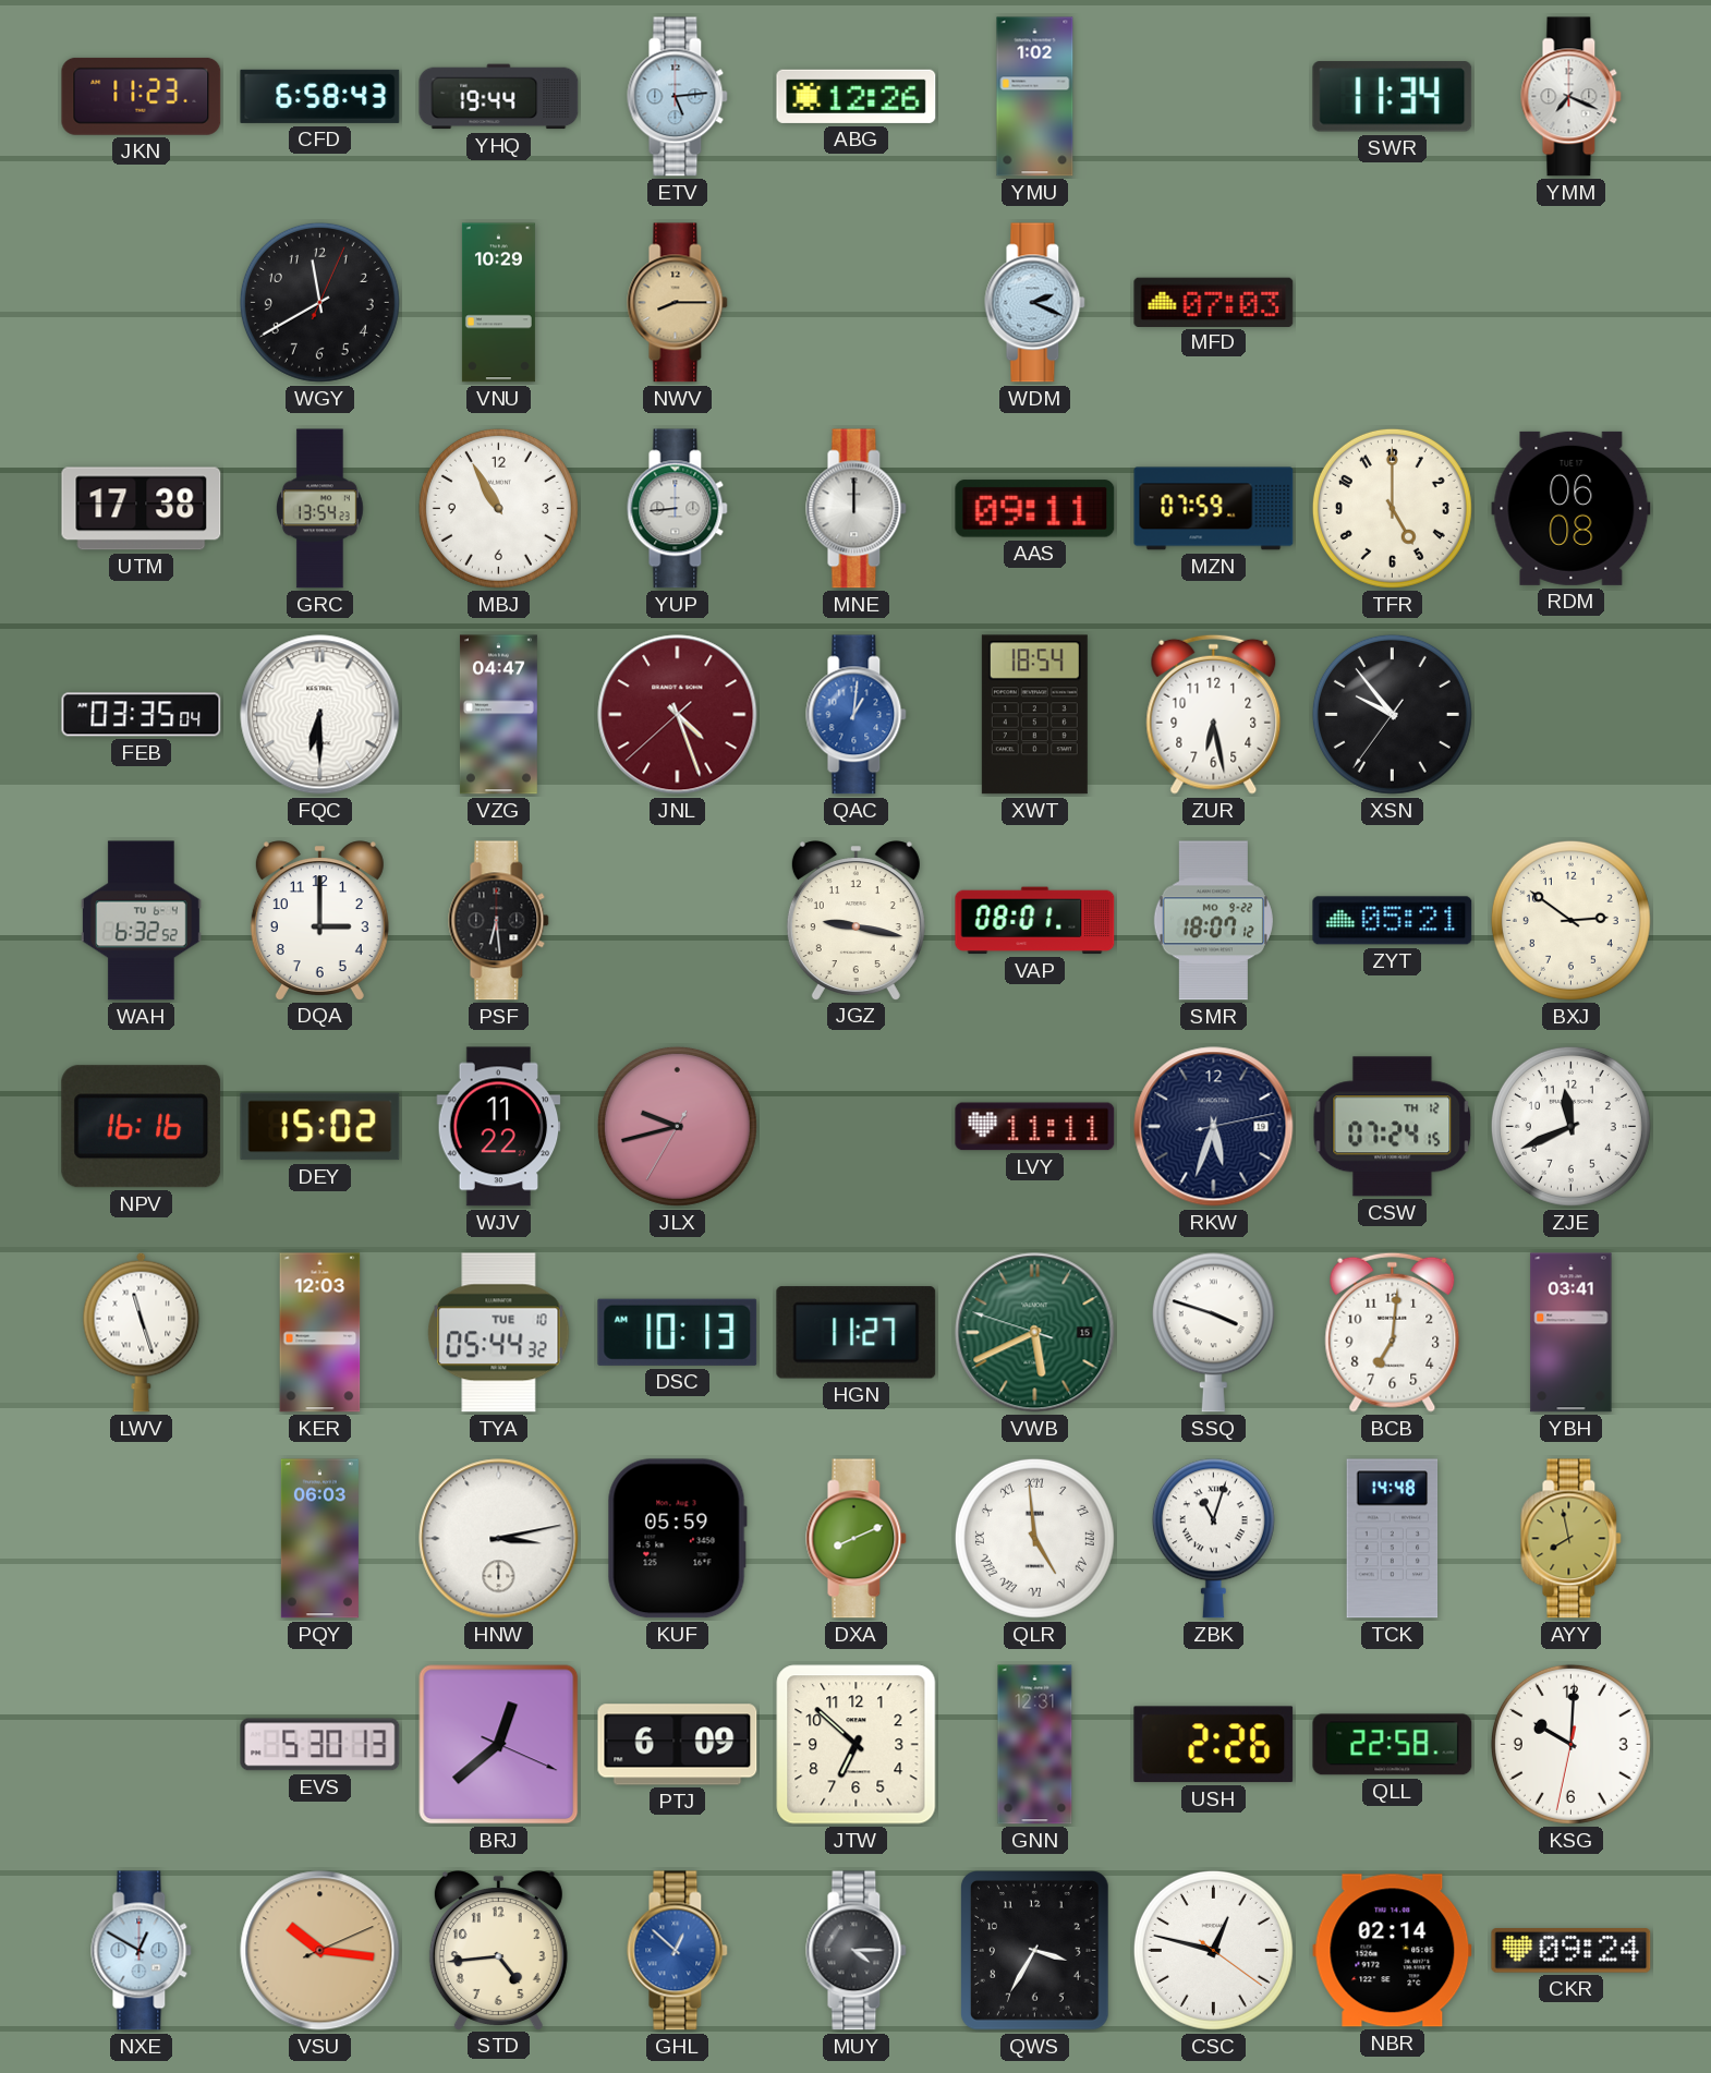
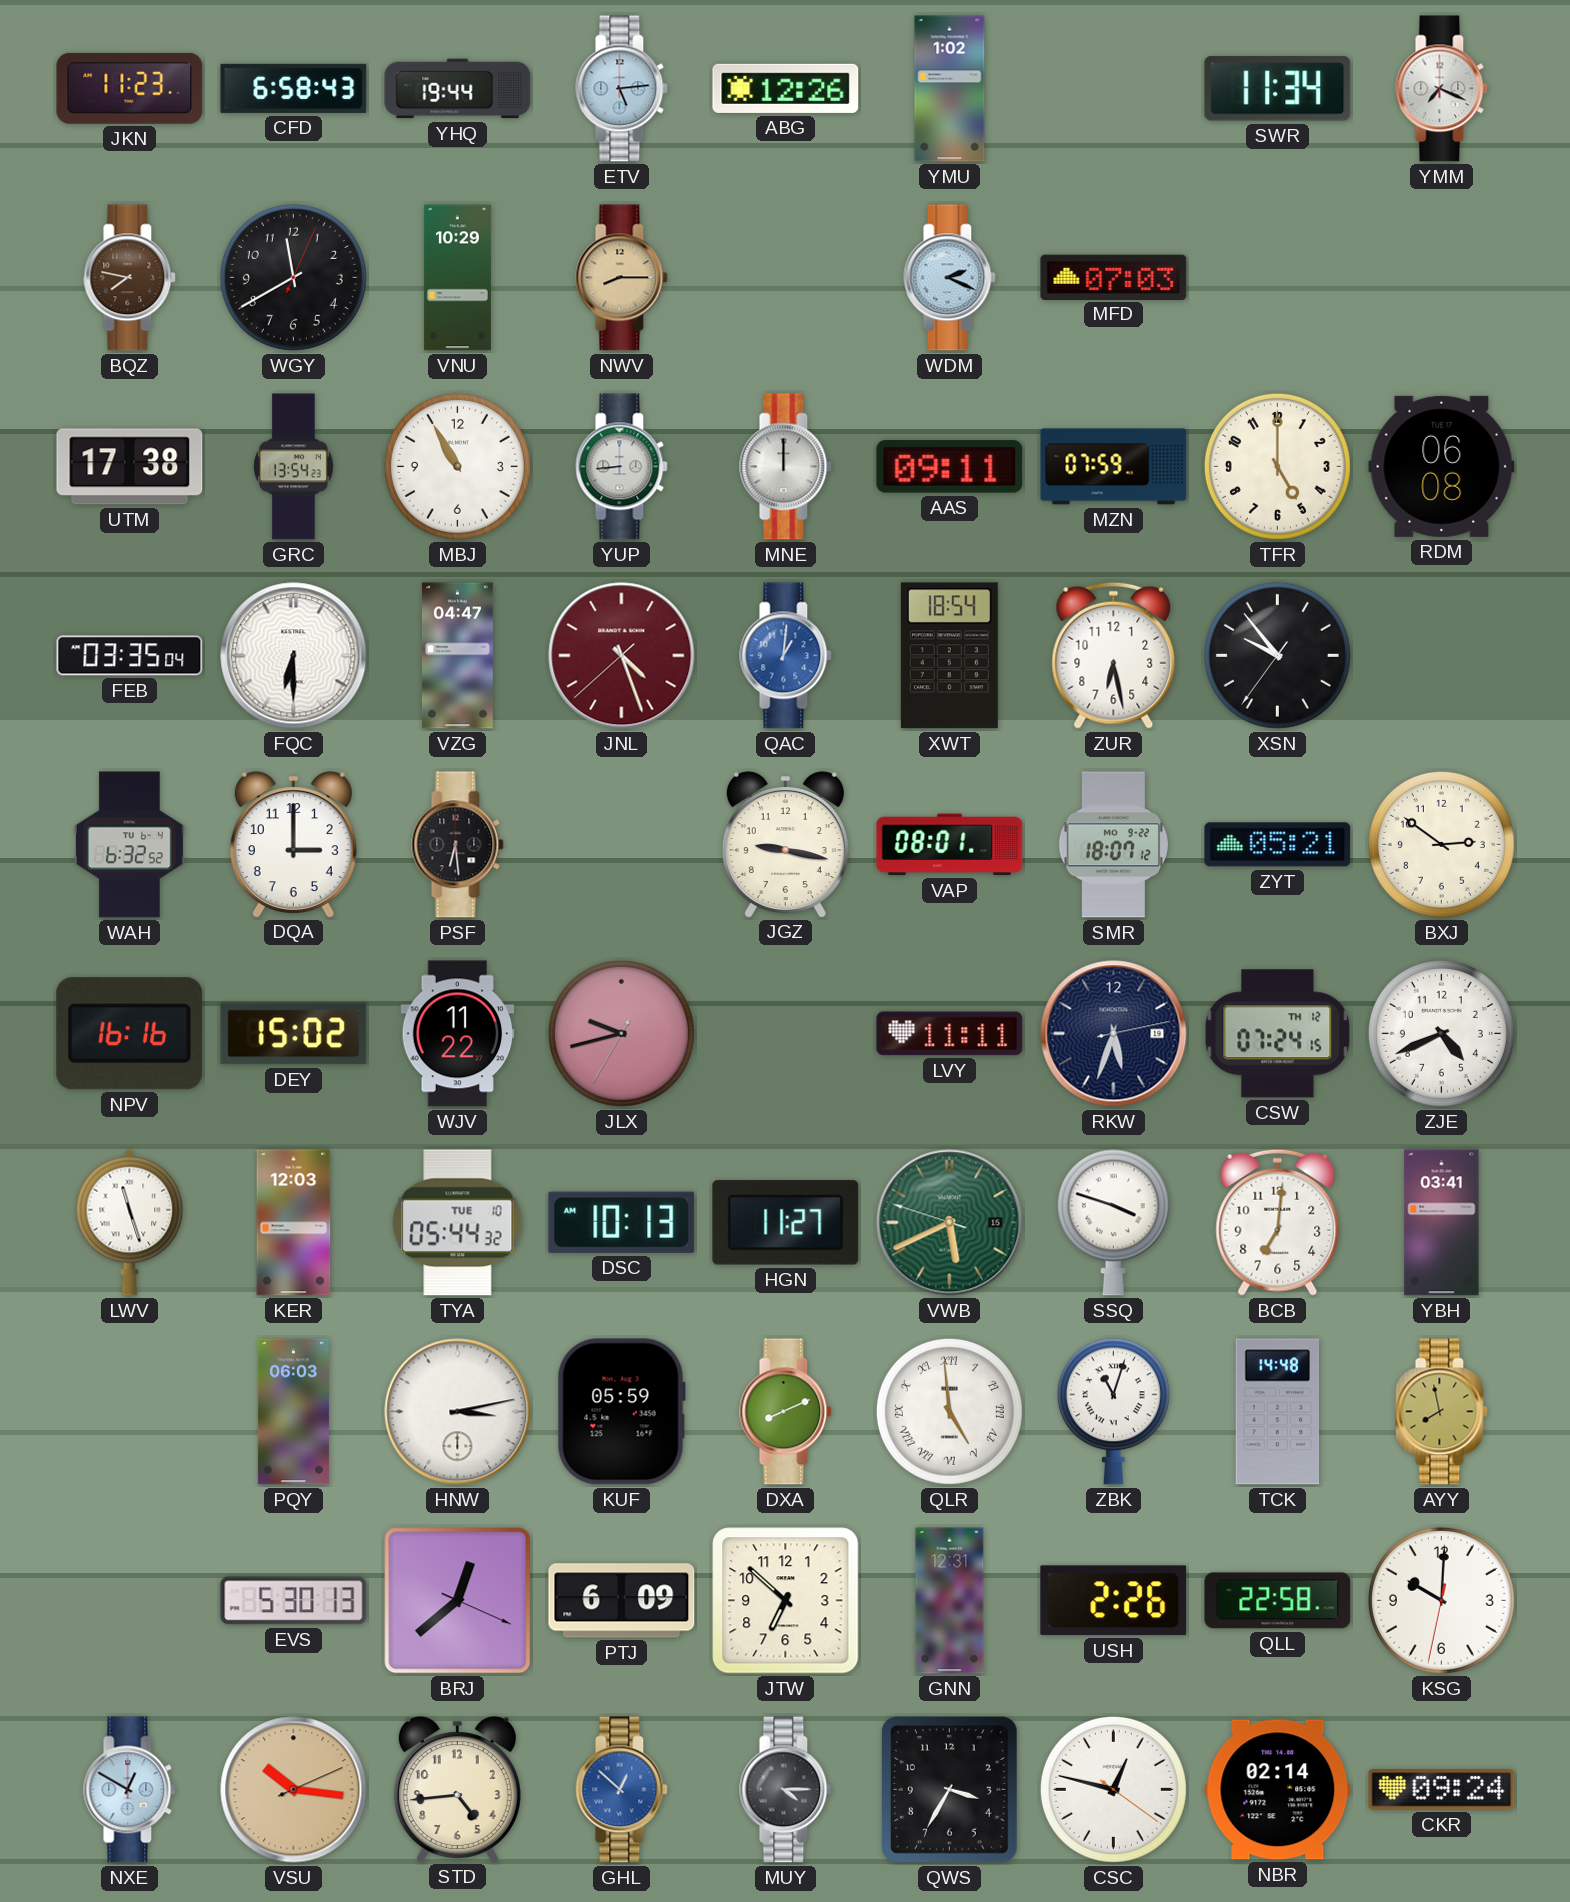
BQZ: none -> 7:47 (130, 278)
ZJE: 11:41 -> 4:41 (1441, 1033)
